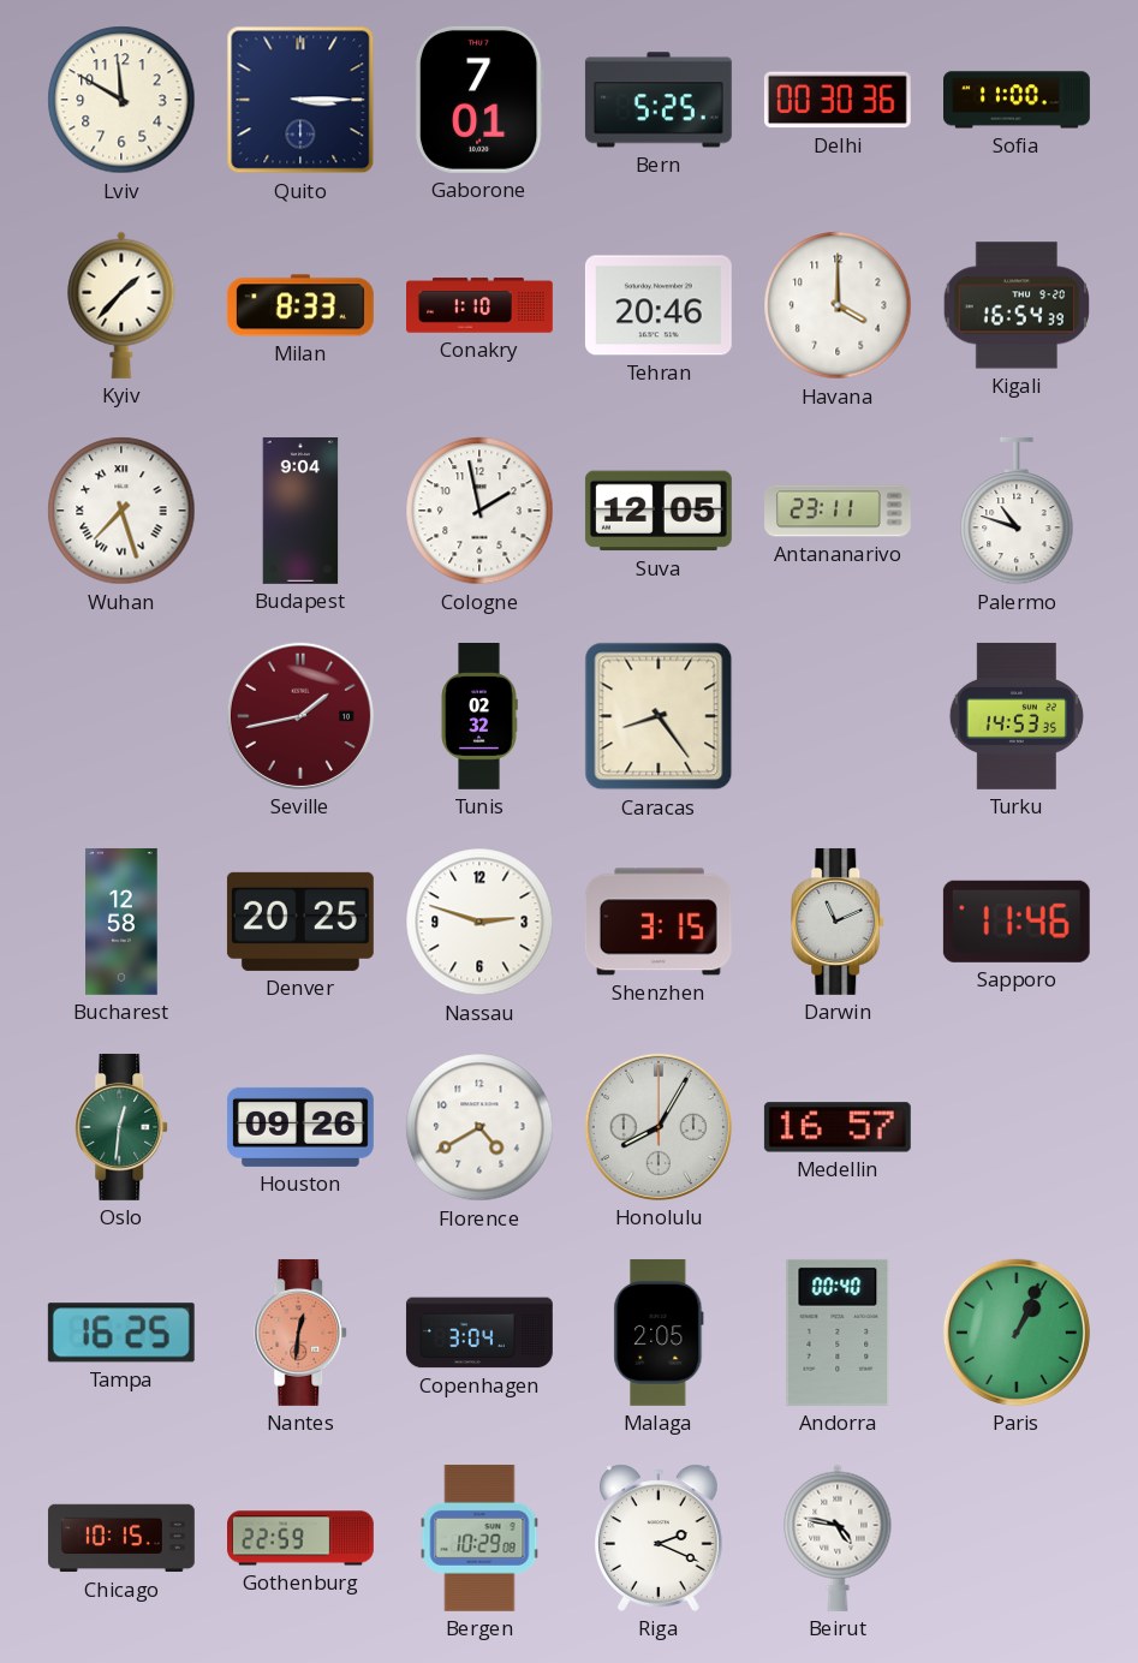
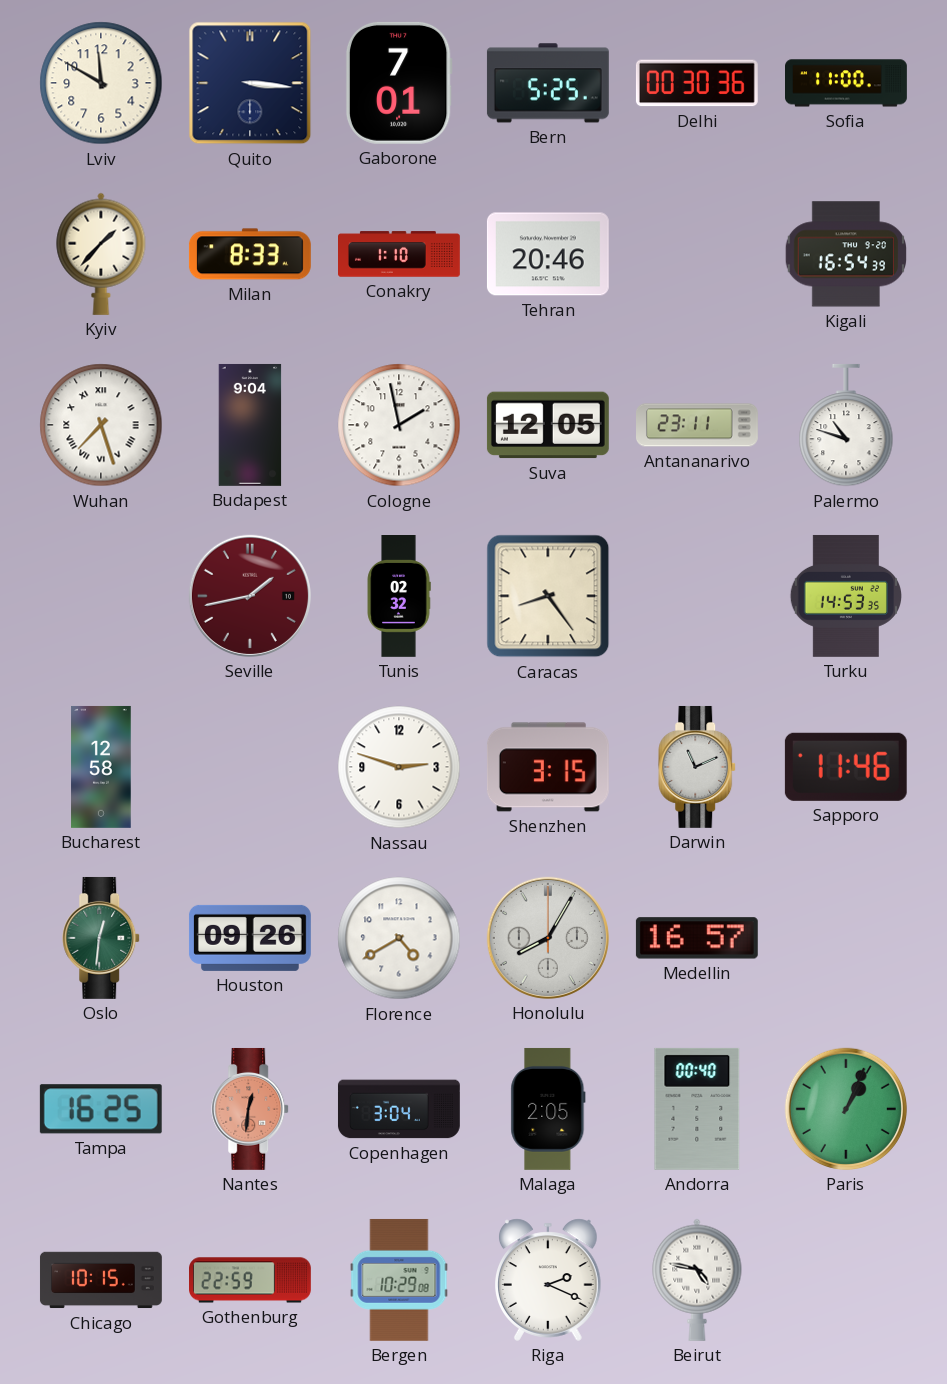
Quito: 3:15 -> 3:16 (250, 83)
Havana: 4:00 -> none (838, 305)
Denver: 20:25 -> none (300, 922)
